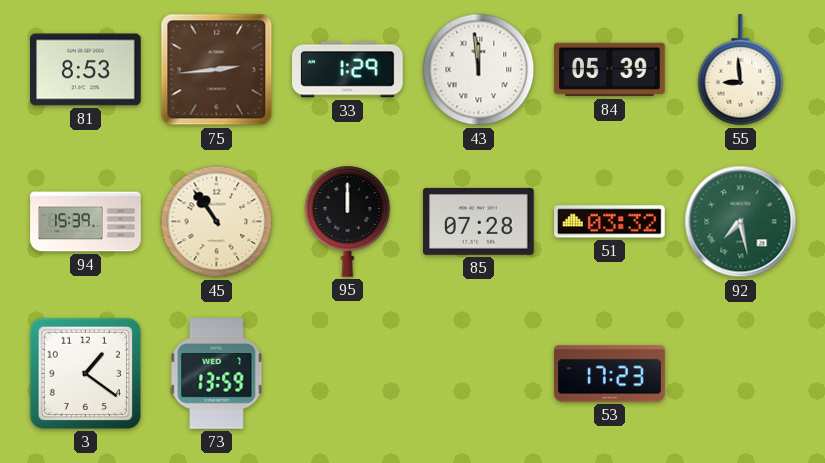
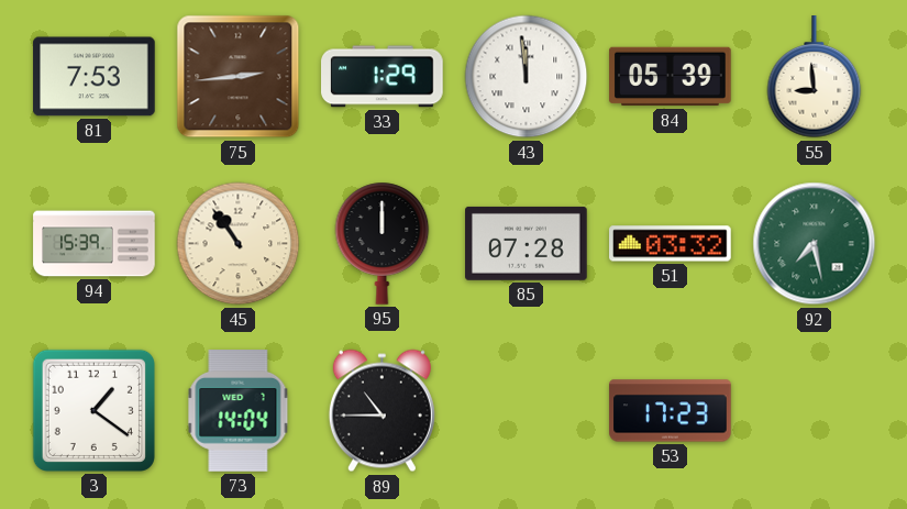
81: 8:53 -> 7:53 (95, 77)
73: 13:59 -> 14:04 (239, 411)
89: none -> 10:45 (381, 411)
